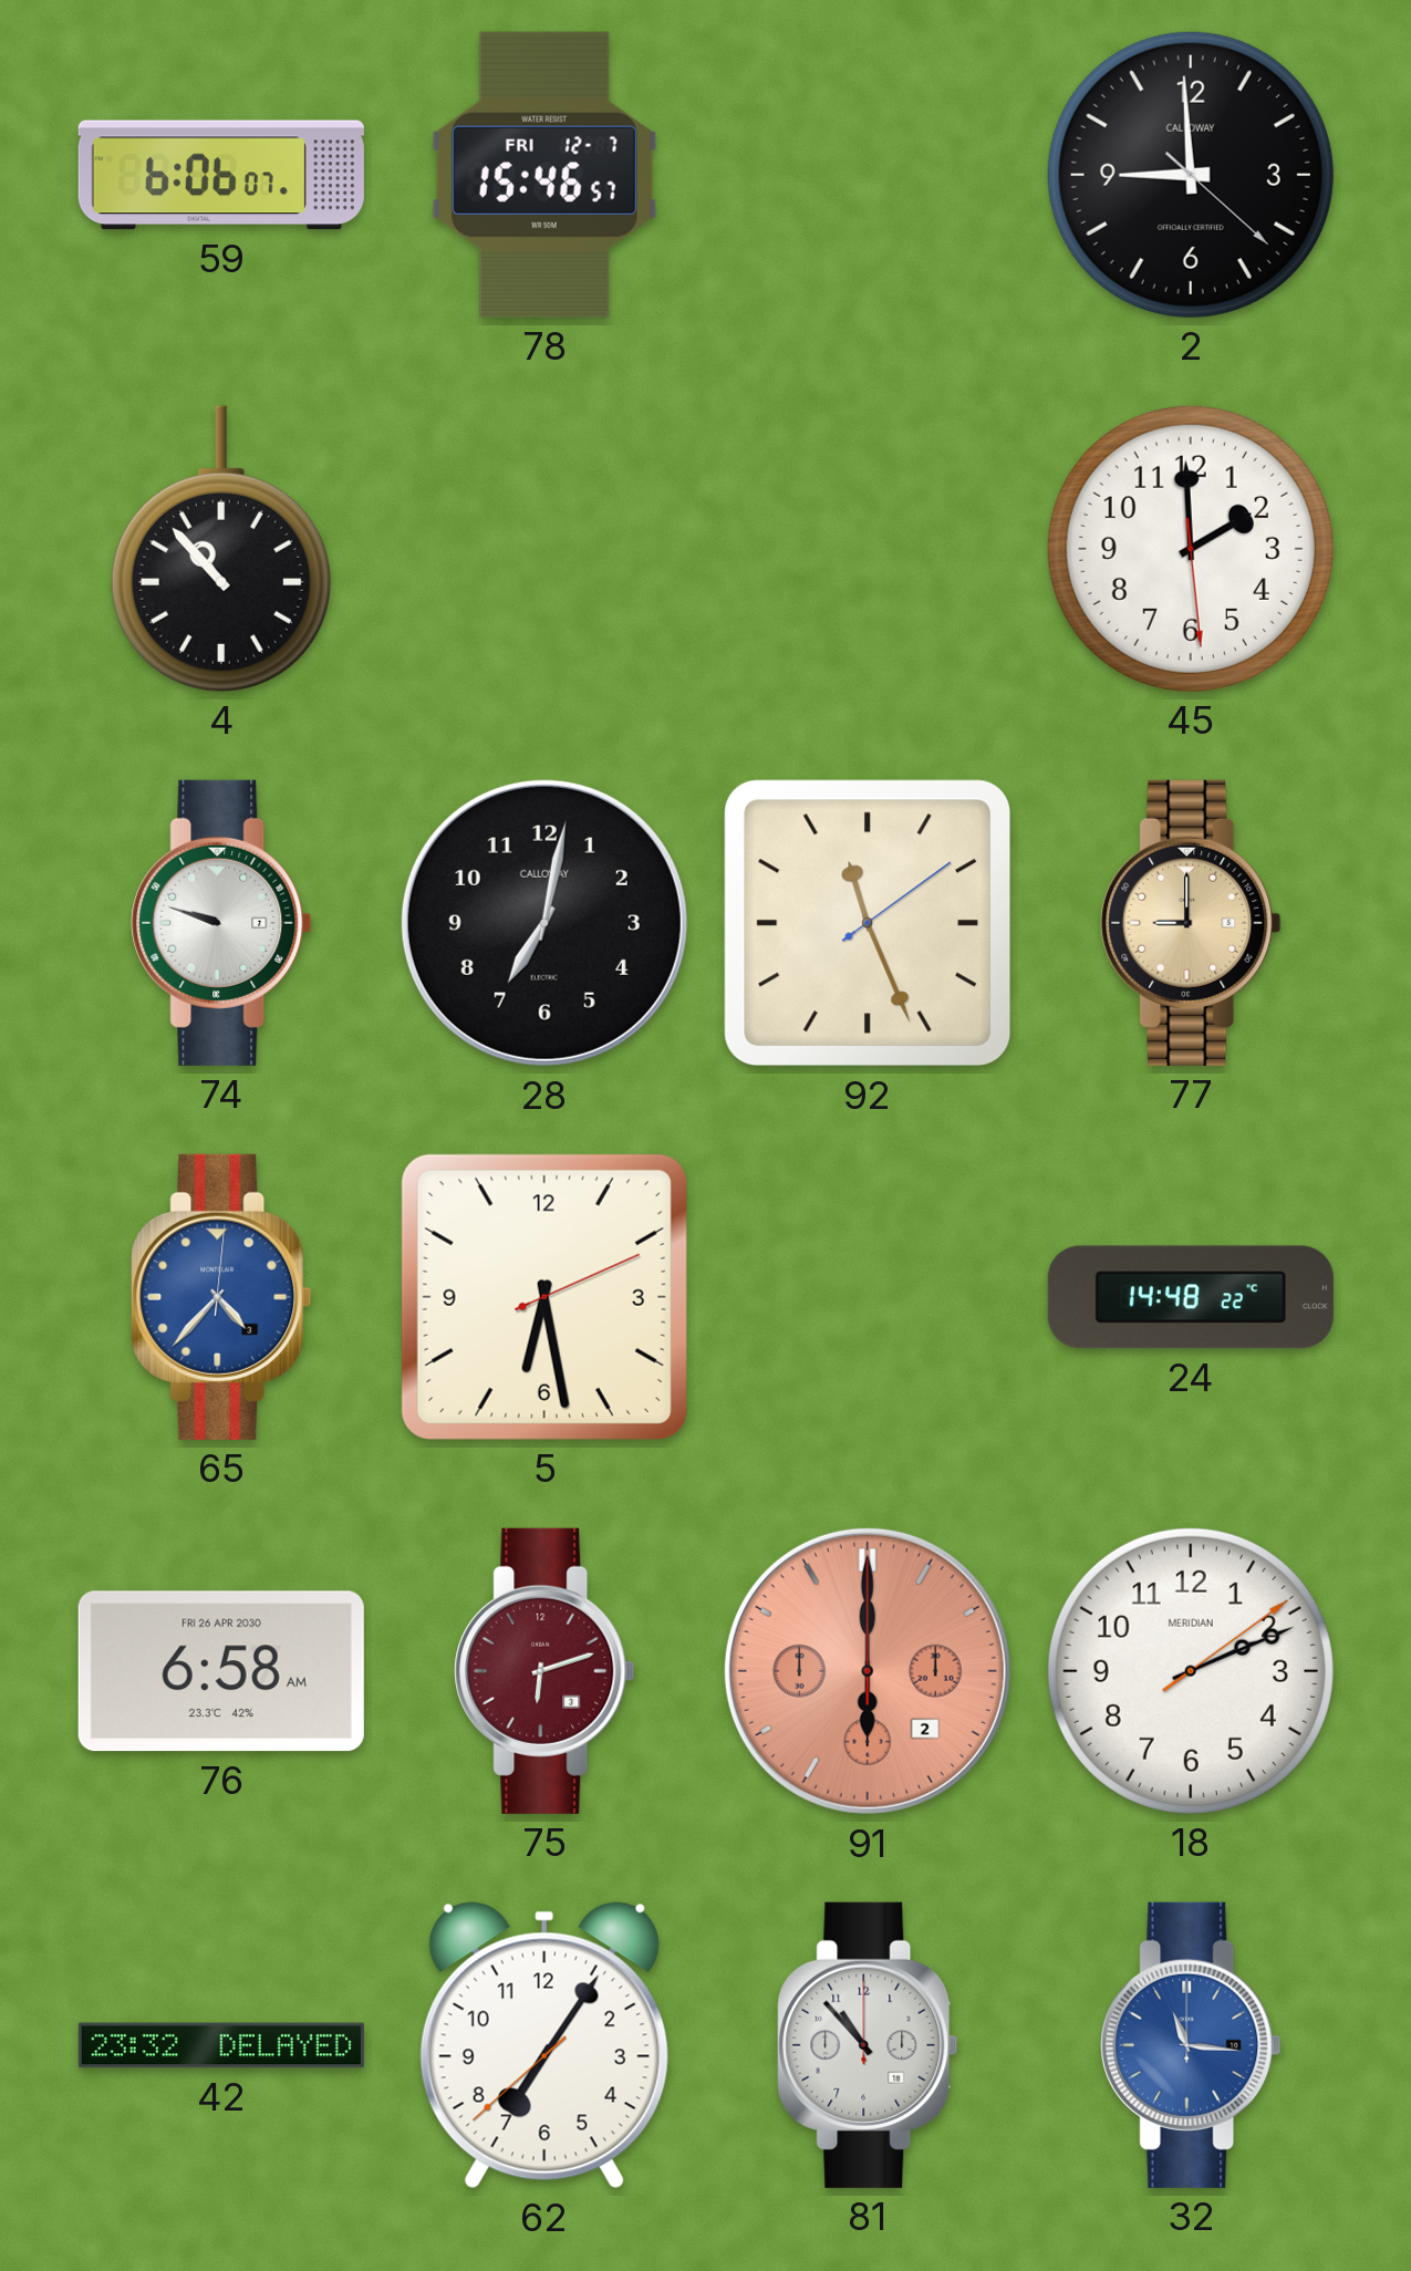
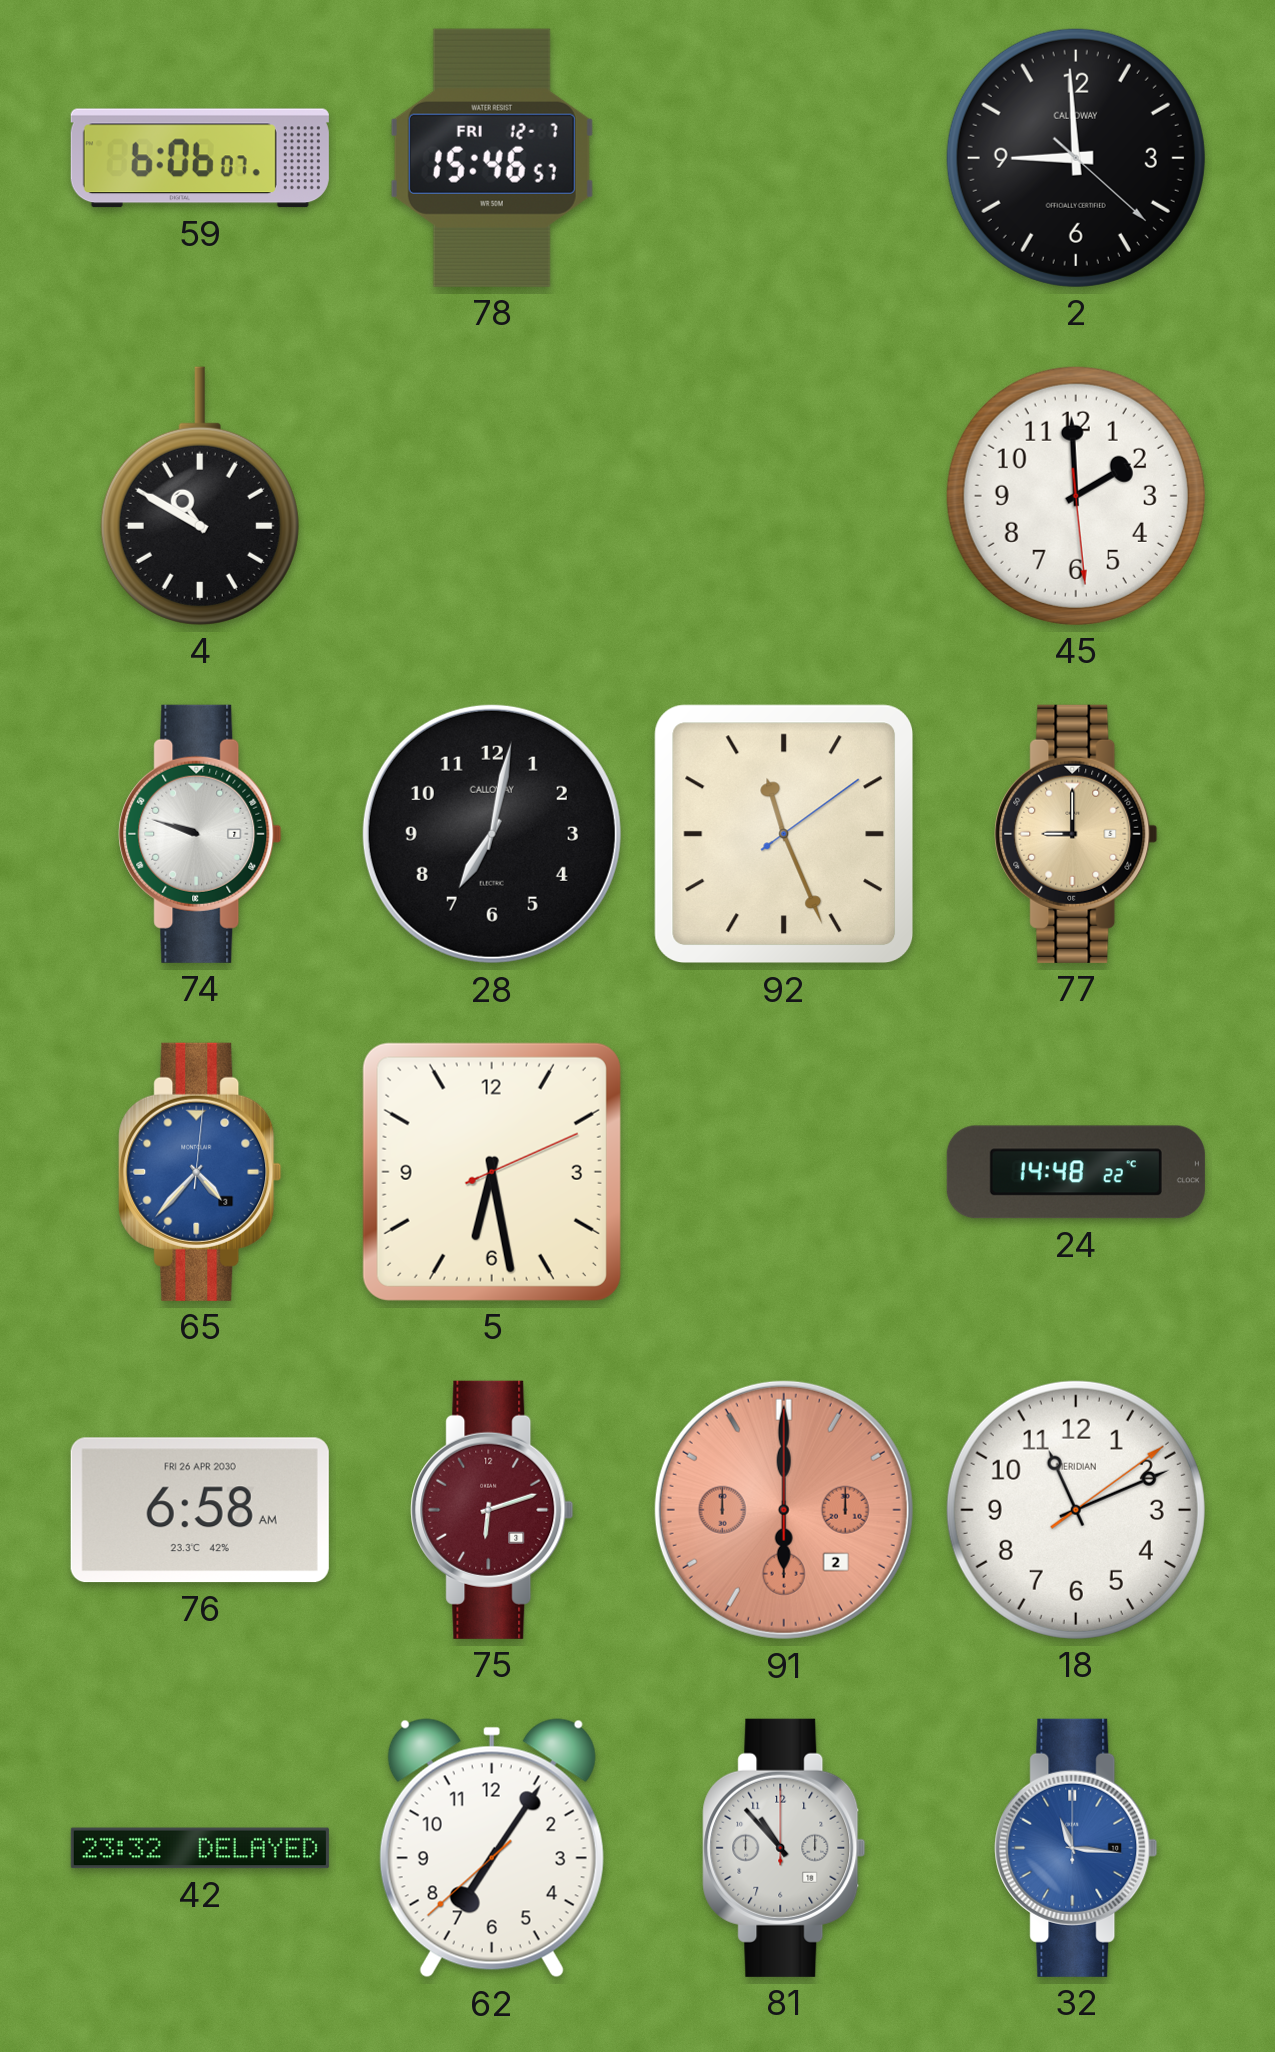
4: 10:53 -> 10:50 (200, 496)
18: 2:11 -> 11:11 (1076, 1510)
